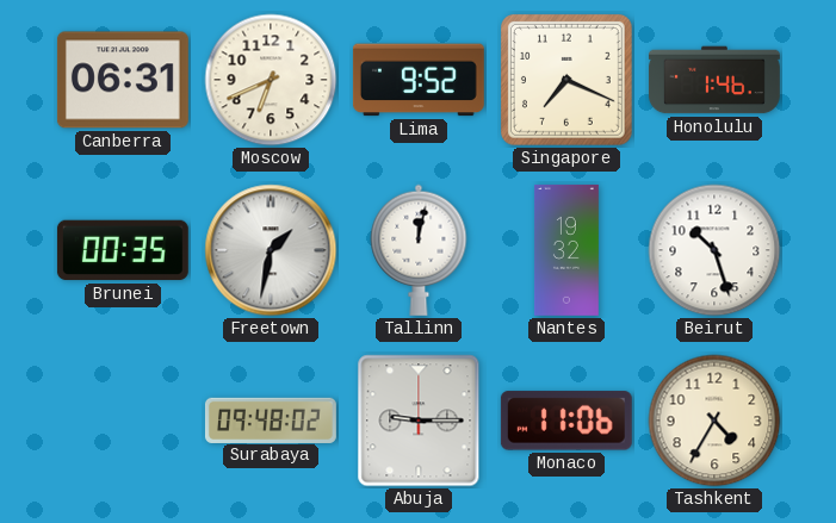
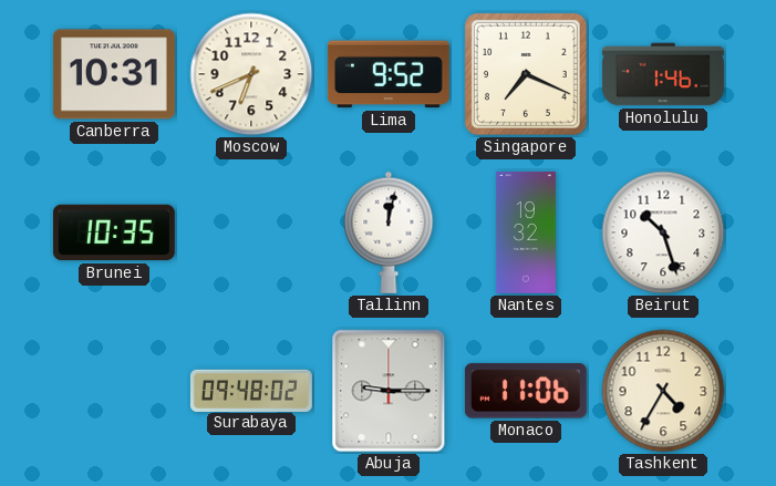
Canberra: 06:31 -> 10:31 (114, 74)
Brunei: 00:35 -> 10:35 (114, 232)
Freetown: 1:32 -> none (271, 250)
